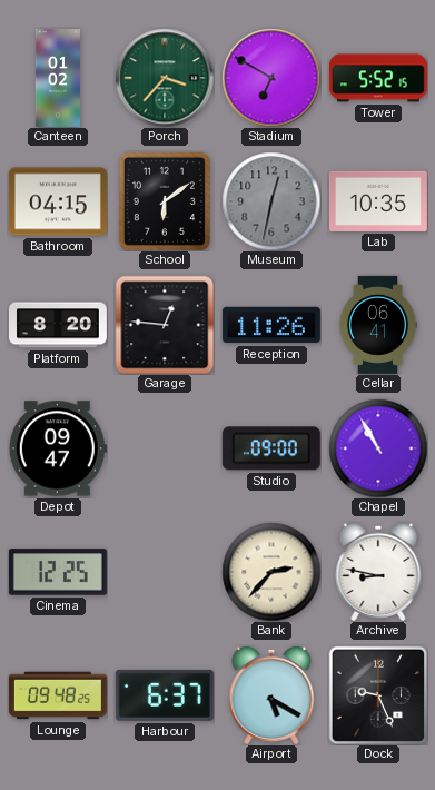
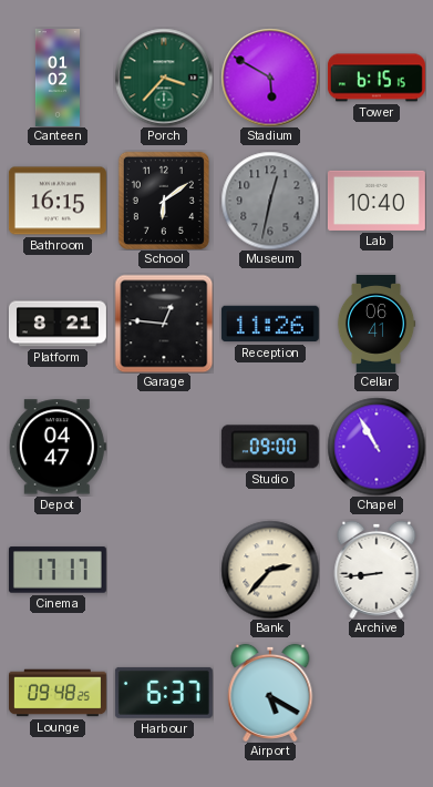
Stadium: 6:50 -> 5:50 (270, 78)
Tower: 5:52 -> 6:15 (377, 78)
Bathroom: 04:15 -> 16:15 (58, 201)
Lab: 10:35 -> 10:40 (377, 201)
Platform: 8:20 -> 8:21 (58, 324)
Depot: 09:47 -> 04:47 (58, 447)
Cinema: 12:25 -> 17:17 (58, 570)
Archive: 8:47 -> 8:44 (377, 570)
Dock: 9:26 -> none (377, 694)
